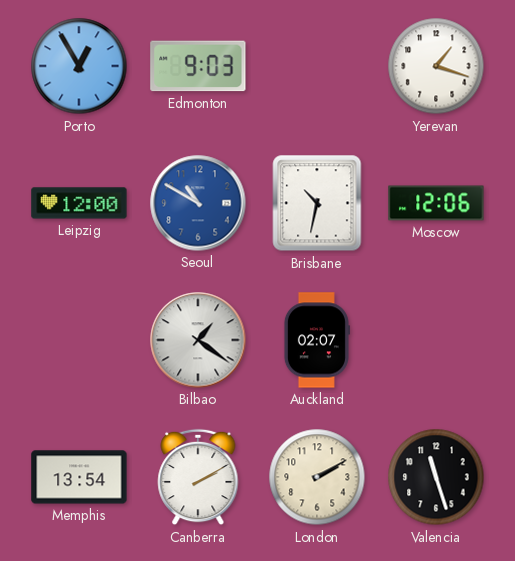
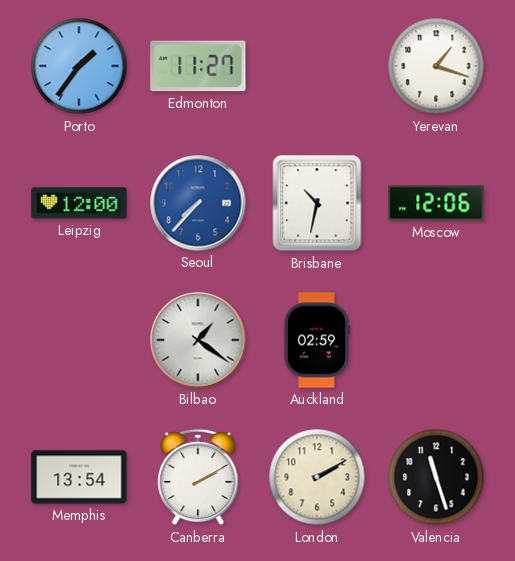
Porto: 12:55 -> 1:36 (79, 66)
Edmonton: 9:03 -> 11:27 (198, 66)
Seoul: 10:50 -> 7:37 (198, 203)
Auckland: 02:07 -> 02:59 (316, 340)
